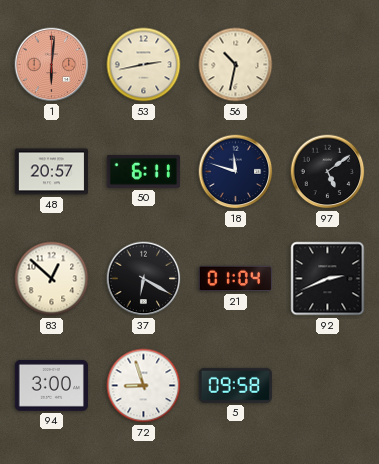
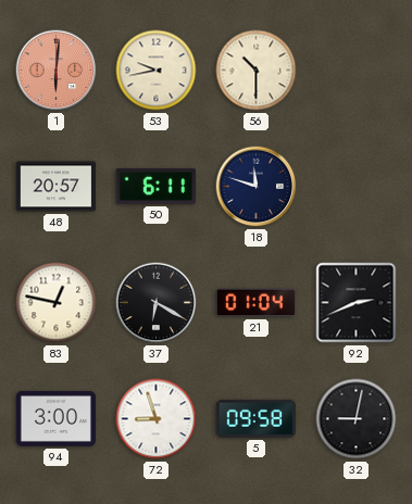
53: 2:43 -> 9:43 (157, 71)
56: 10:32 -> 10:30 (257, 71)
97: 5:09 -> none (328, 172)
83: 12:52 -> 12:47 (57, 303)
32: none -> 9:02 (357, 419)
